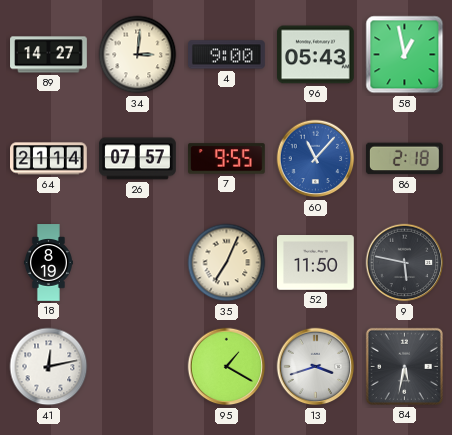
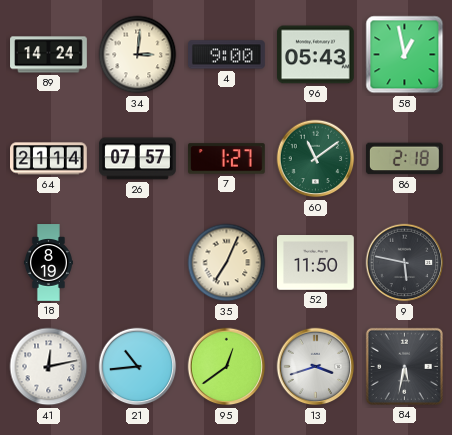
89: 14:27 -> 14:24 (49, 55)
7: 9:55 -> 1:27 (227, 159)
60: 11:07 -> 11:09 (316, 159)
60 dial: blue -> green (316, 159)
21: none -> 10:44 (138, 367)
95: 1:20 -> 12:39 (227, 367)
